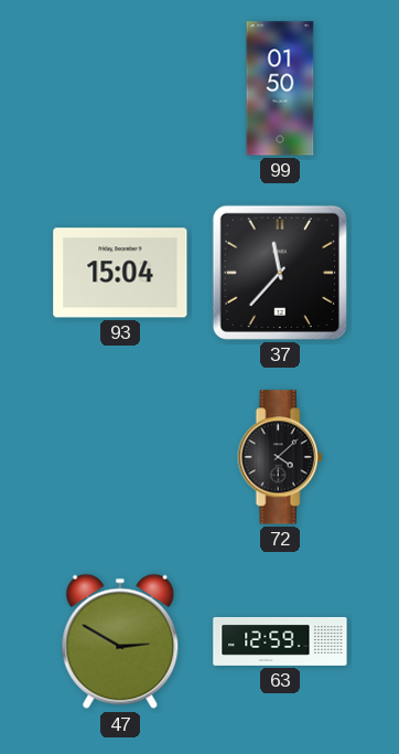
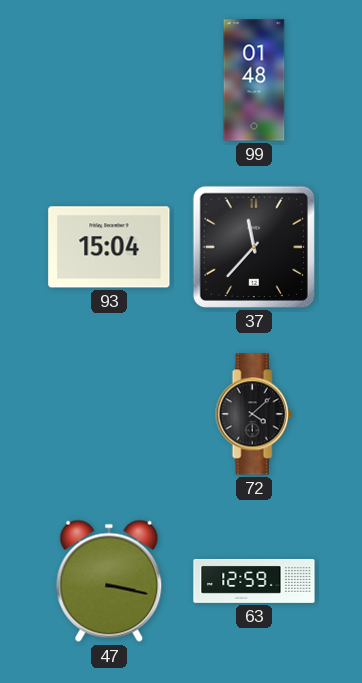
99: 01:50 -> 01:48 (254, 80)
47: 2:50 -> 3:17 (109, 581)
